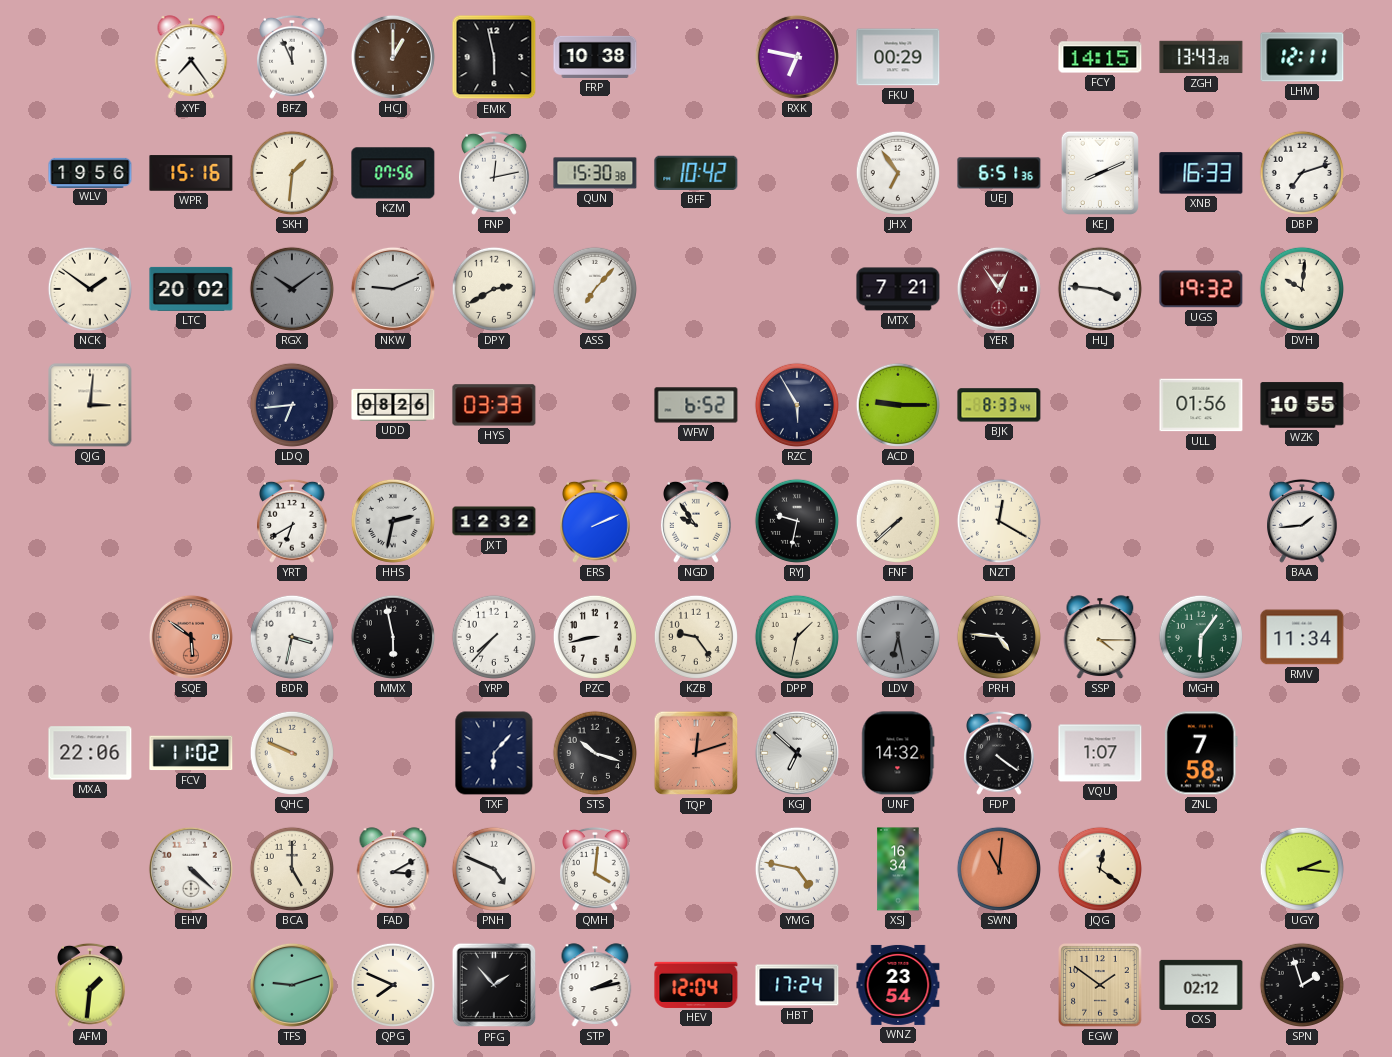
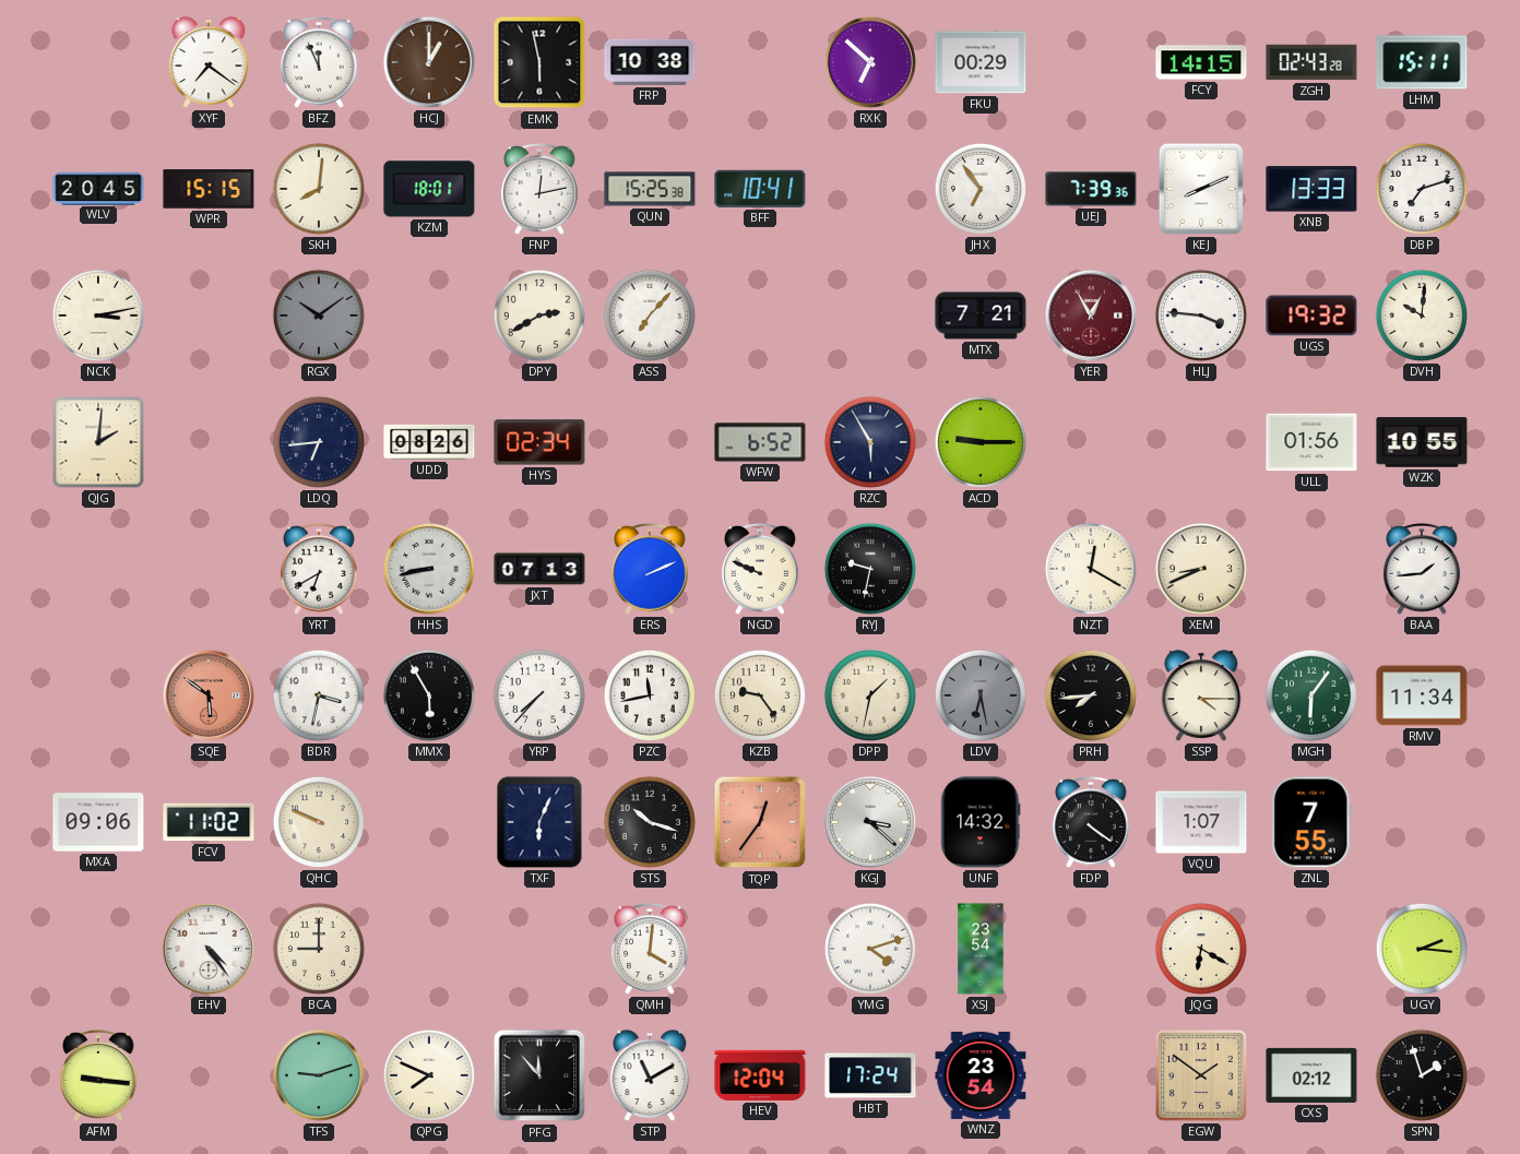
XYF: 7:24 -> 7:21 (209, 62)
RXK: 6:47 -> 6:52 (870, 62)
ZGH: 13:43 -> 02:43 (1311, 62)
LHM: 12:11 -> 15:11 (1422, 62)
WLV: 19:56 -> 20:45 (98, 188)
WPR: 15:16 -> 15:15 (209, 189)
SKH: 1:31 -> 8:01 (319, 189)
KZM: 07:56 -> 18:01 (429, 189)
QUN: 15:30 -> 15:25 (650, 189)
BFF: 10:42 -> 10:41 (760, 189)
UEJ: 6:51 -> 7:39 (1091, 189)
XNB: 16:33 -> 13:33 (1311, 189)
NCK: 1:51 -> 3:13 (98, 316)
LTC: 20:02 -> none (191, 289)
NKW: 9:11 -> none (393, 289)
YER: 12:54 -> 12:55 (1091, 316)
QJG: 3:01 -> 2:01 (98, 442)
HYS: 03:33 -> 02:34 (539, 442)
BJK: 8:33 -> none (999, 405)
HHS: 2:32 -> 8:43 (429, 569)
JXT: 12:32 -> 07:13 (539, 569)
NGD: 9:54 -> 9:49 (761, 569)
FNF: 7:38 -> none (898, 521)
XEM: none -> 8:41 (1201, 569)
MMX: 5:58 -> 5:55 (429, 695)
PZC: 8:43 -> 11:43 (650, 695)
PRH: 4:46 -> 7:44 (1091, 695)
MXA: 22:06 -> 09:06 (98, 822)
TXF: 6:07 -> 6:04 (539, 822)
TQP: 12:12 -> 12:36 (760, 822)
KGJ: 6:52 -> 3:22 (870, 822)
ZNL: 7:58 -> 7:55 (1311, 822)
EHV: 4:22 -> 4:24 (209, 949)
BCA: 5:00 -> 9:00 (319, 949)
FAD: 3:10 -> none (393, 869)
PNH: 4:49 -> none (494, 869)
YMG: 4:47 -> 4:12 (870, 949)
XSJ: 16:34 -> 23:54 (981, 949)
SWN: 11:01 -> none (999, 869)
JQG: 12:21 -> 6:20 (1201, 949)
AFM: 1:31 -> 9:16 (99, 1075)
PFG: 1:53 -> 11:53 (539, 1075)
STP: 2:13 -> 11:10 (650, 1075)
